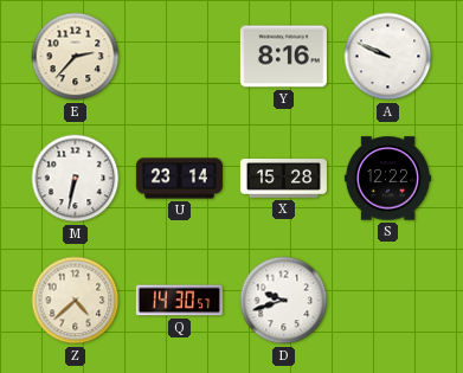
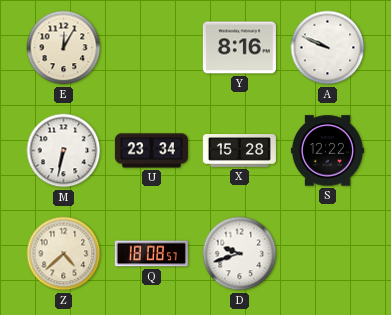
E: 2:37 -> 12:05 (64, 48)
U: 23:14 -> 23:34 (151, 151)
Q: 14:30 -> 18:08 (151, 254)
